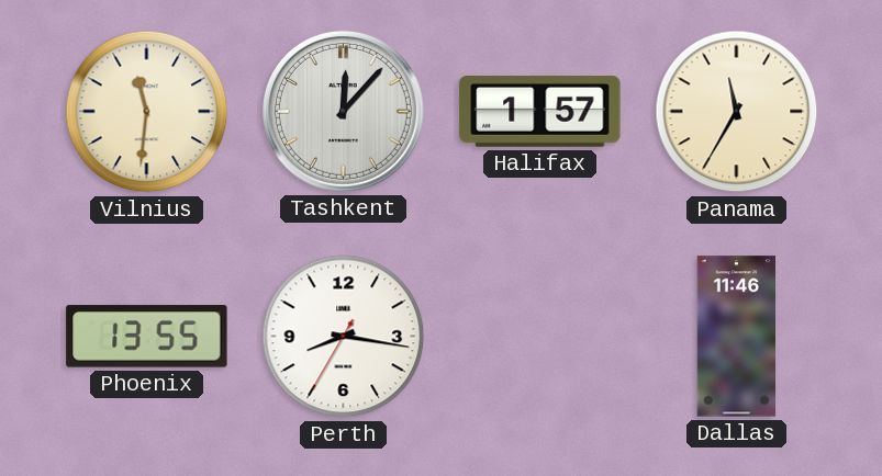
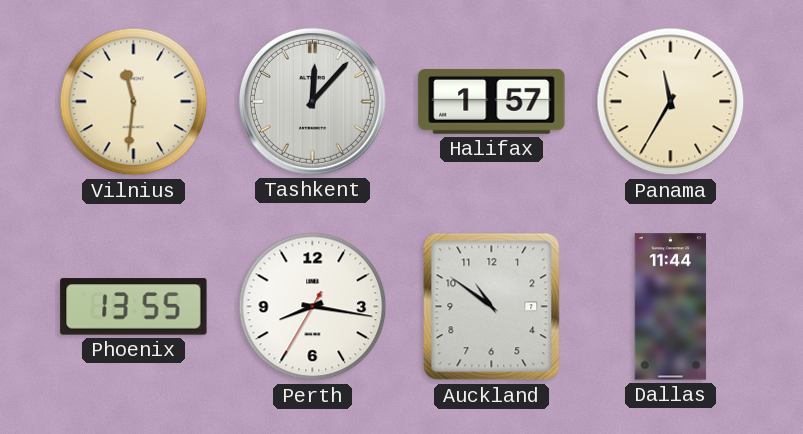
Auckland: none -> 10:51 (492, 307)
Dallas: 11:46 -> 11:44 (671, 307)
